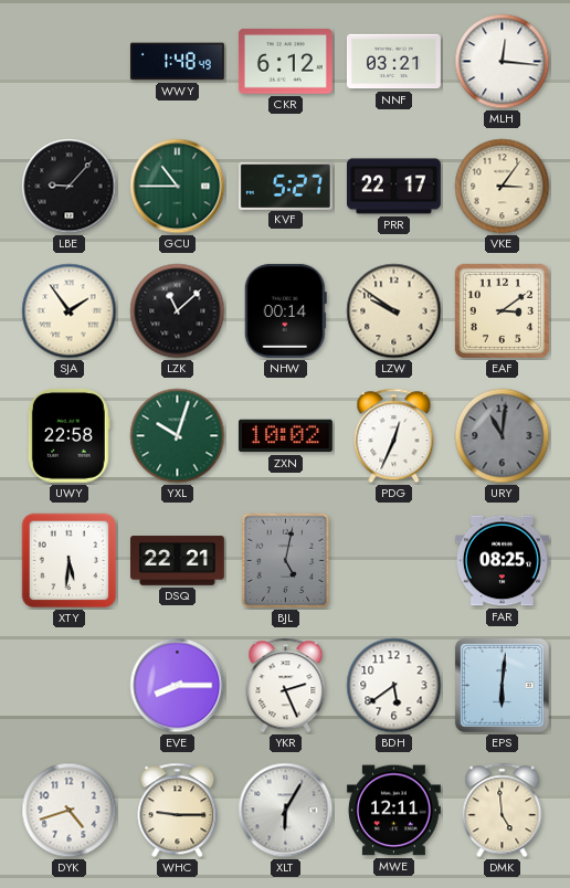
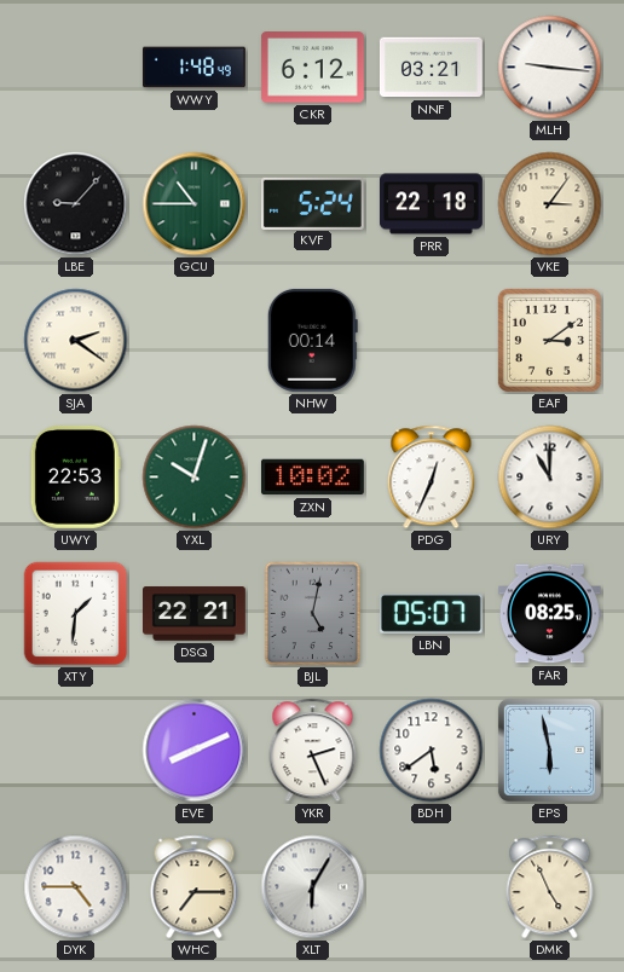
MLH: 12:16 -> 9:16 (550, 68)
KVF: 5:27 -> 5:24 (312, 203)
PRR: 22:17 -> 22:18 (431, 204)
SJA: 1:54 -> 2:21 (76, 341)
LZK: 11:08 -> none (178, 311)
LZW: 9:51 -> none (394, 311)
UWY: 22:58 -> 22:53 (75, 476)
URY: 11:01 -> 11:00 (550, 478)
URY dial: grey -> white (550, 478)
XTY: 5:31 -> 1:31 (76, 614)
LBN: none -> 05:07 (431, 614)
EVE: 8:15 -> 8:11 (195, 751)
EPS: 6:01 -> 5:58 (549, 750)
DYK: 4:42 -> 4:45 (76, 887)
WHC: 9:15 -> 7:15 (195, 887)
MWE: 12:11 -> none (393, 811)
DMK: 4:59 -> 4:56 (550, 887)
